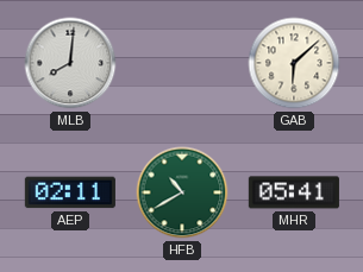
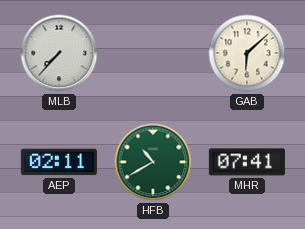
MLB: 8:01 -> 7:37 (59, 53)
MHR: 05:41 -> 07:41 (247, 162)
